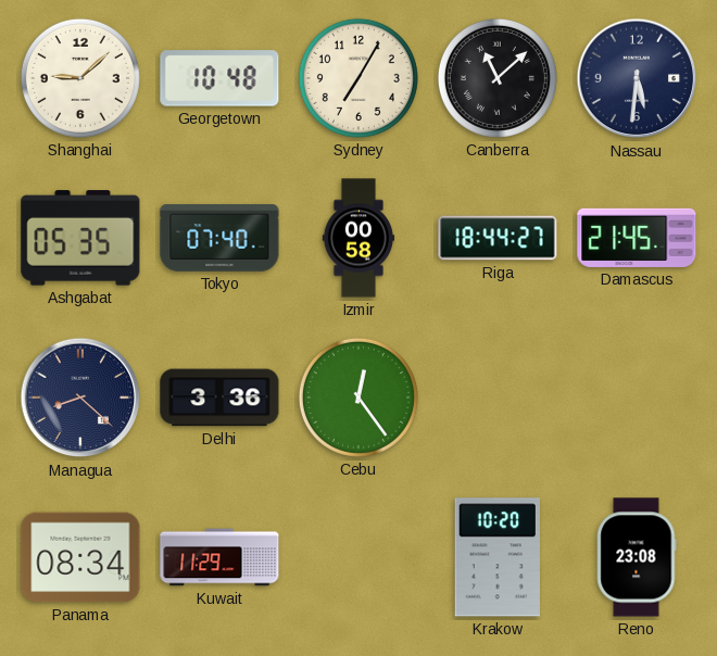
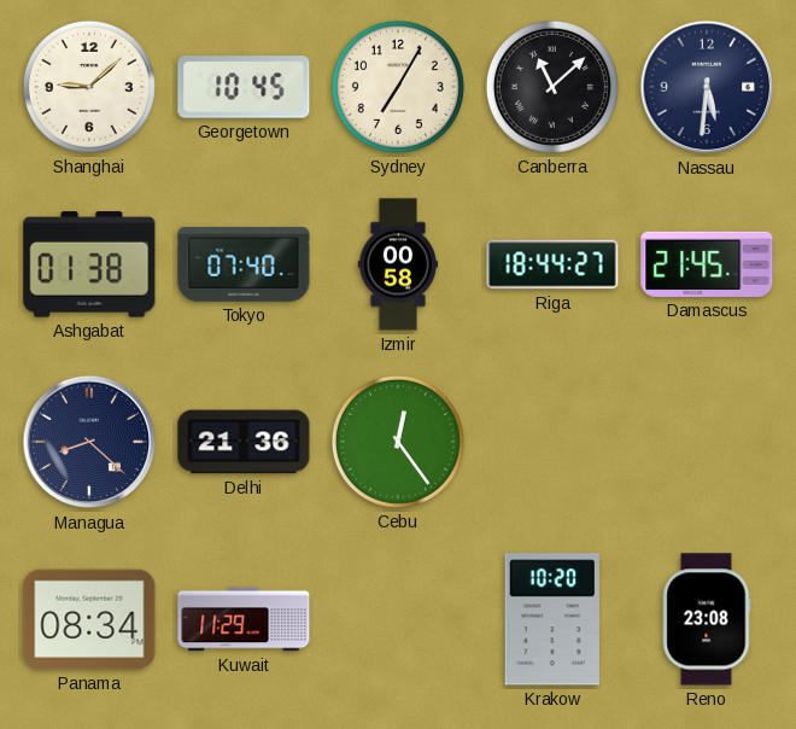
Georgetown: 10:48 -> 10:45 (244, 87)
Ashgabat: 05:35 -> 01:38 (89, 264)
Delhi: 3:36 -> 21:36 (244, 442)
